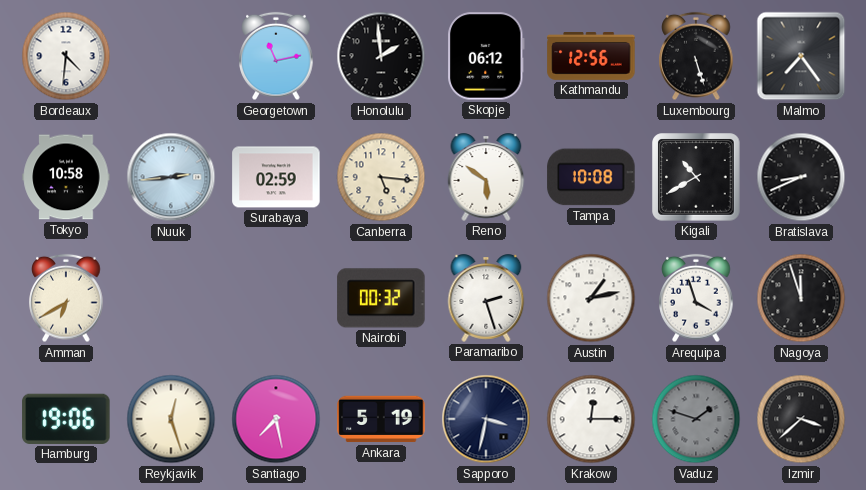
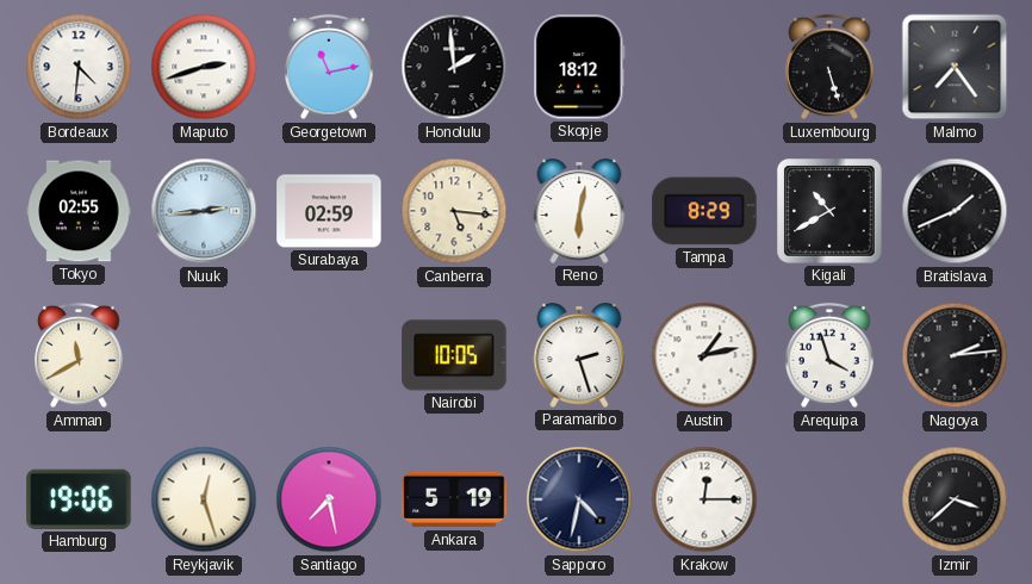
Maputo: none -> 2:42 (204, 67)
Skopje: 06:12 -> 18:12 (580, 67)
Kathmandu: 12:56 -> none (591, 57)
Tokyo: 10:58 -> 02:55 (79, 211)
Reno: 5:51 -> 6:02 (579, 211)
Tampa: 10:08 -> 8:29 (704, 211)
Bratislava: 8:41 -> 1:41 (955, 211)
Amman: 6:40 -> 11:40 (79, 355)
Nairobi: 00:32 -> 10:05 (454, 355)
Nagoya: 11:57 -> 2:14 (955, 355)
Sapporo: 3:32 -> 4:32 (579, 499)
Vaduz: 1:48 -> none (696, 419)
